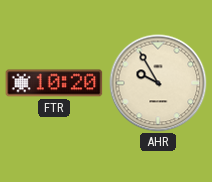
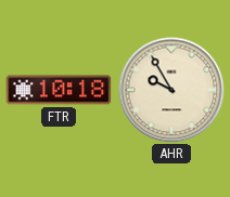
FTR: 10:20 -> 10:18 (59, 90)
